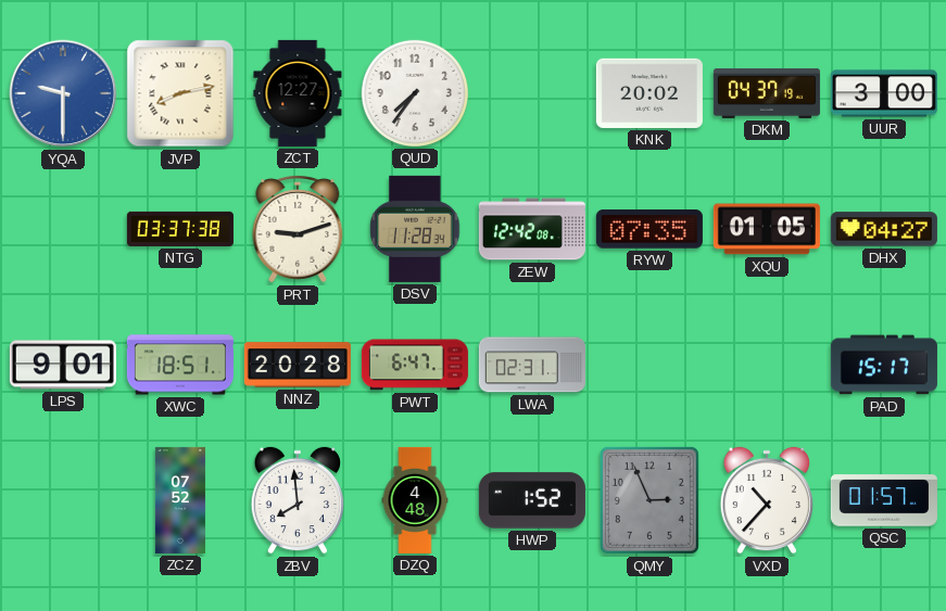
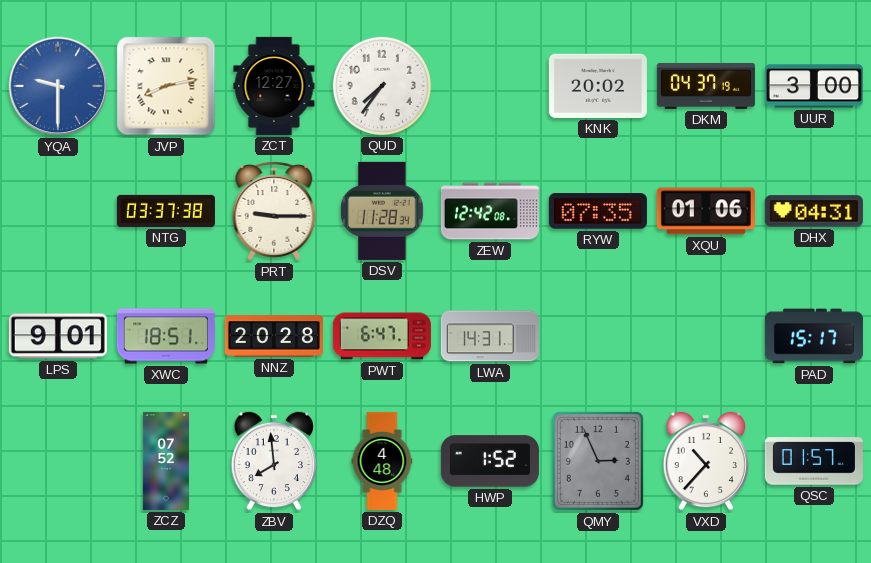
PRT: 9:12 -> 9:15 (274, 211)
XQU: 01:05 -> 01:06 (706, 211)
DHX: 04:27 -> 04:31 (814, 211)
LWA: 02:31 -> 14:31 (490, 336)
